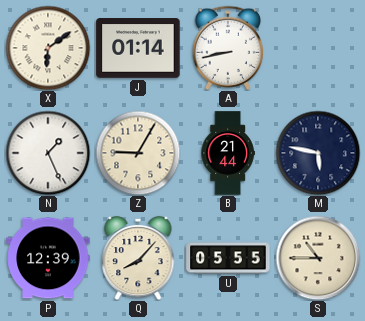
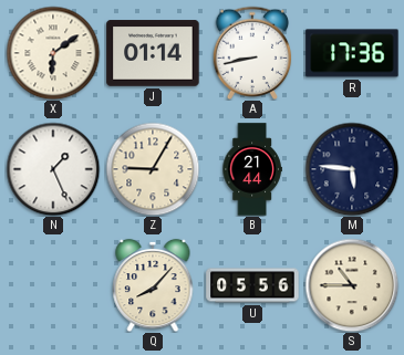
R: none -> 17:36 (352, 53)
M: 5:47 -> 5:46 (352, 169)
P: 12:39 -> none (48, 258)
U: 05:55 -> 05:56 (252, 285)
